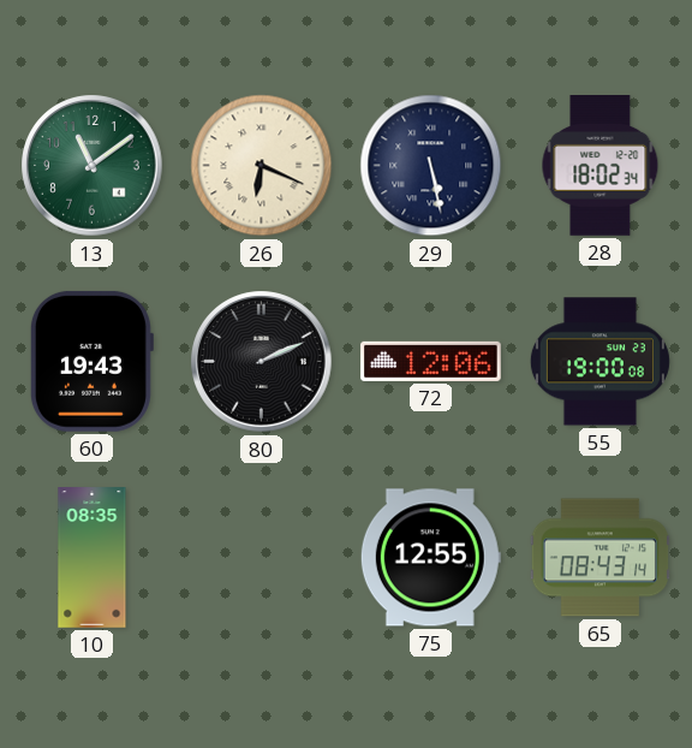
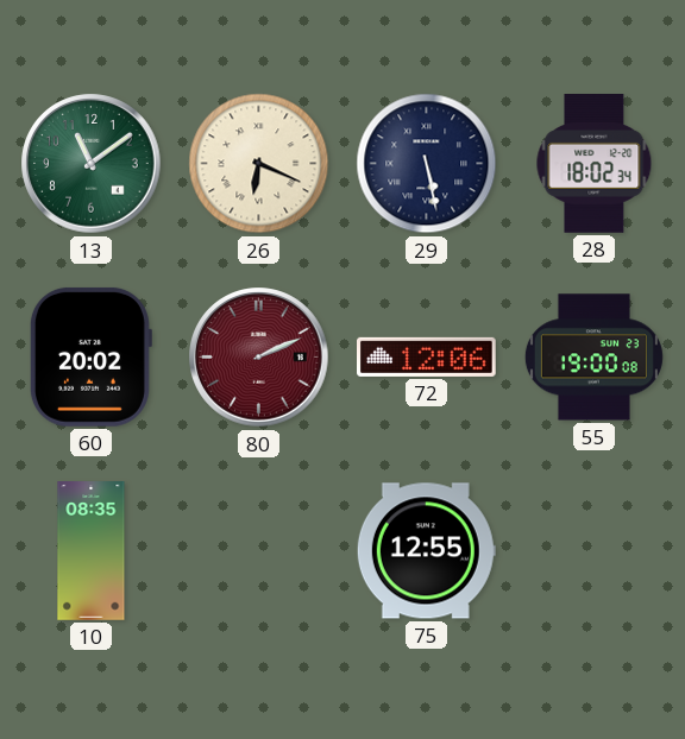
60: 19:43 -> 20:02 (90, 356)
80 dial: black -> burgundy (259, 358)
65: 08:43 -> none (599, 558)
